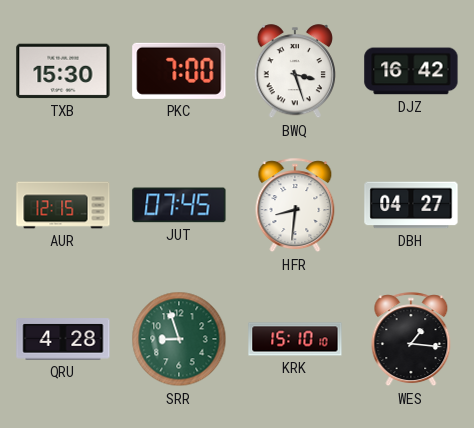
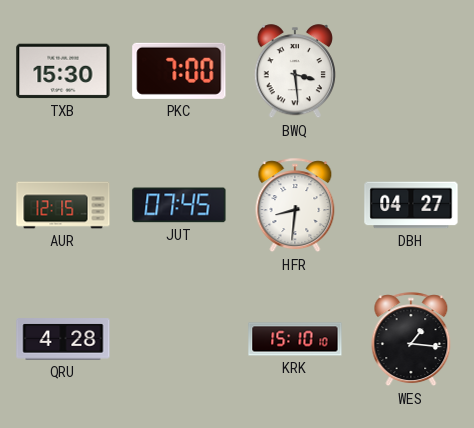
BWQ: 3:27 -> 3:29 (295, 72)
DJZ: 16:42 -> none (411, 71)
SRR: 8:57 -> none (179, 339)
